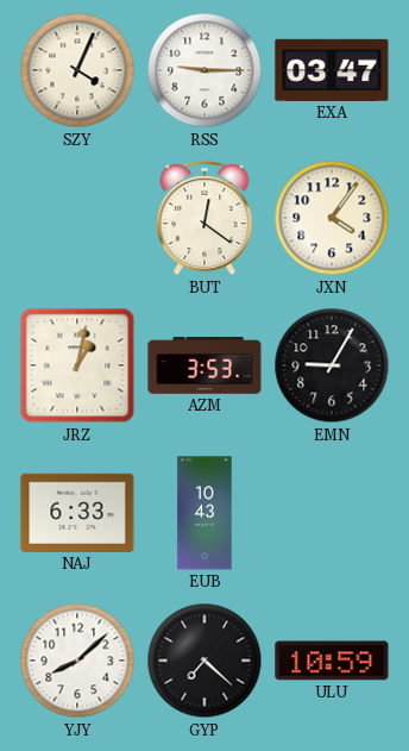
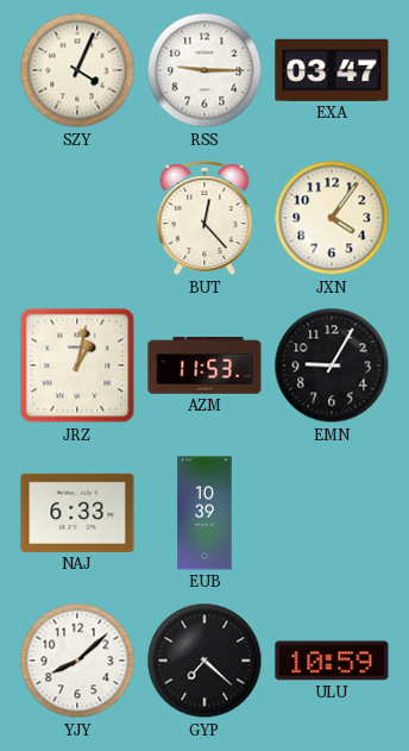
BUT: 12:21 -> 12:23 (204, 218)
AZM: 3:53 -> 11:53 (204, 365)
EUB: 10:43 -> 10:39 (204, 513)
